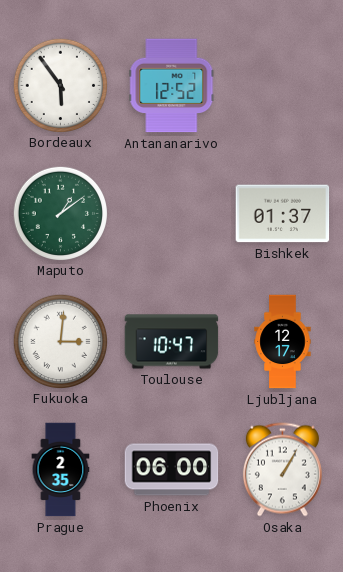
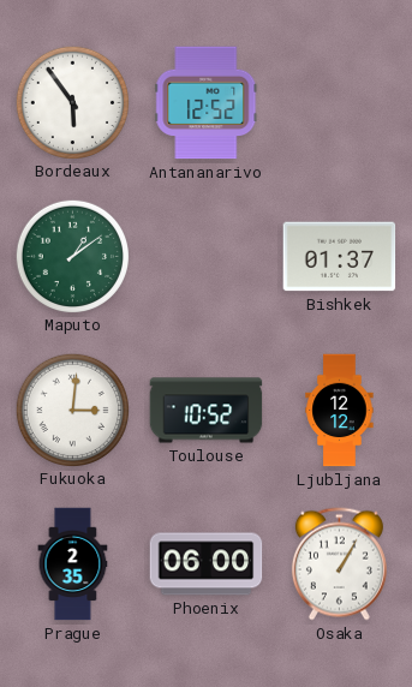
Toulouse: 10:47 -> 10:52 (207, 411)
Ljubljana: 12:17 -> 12:12 (340, 411)
